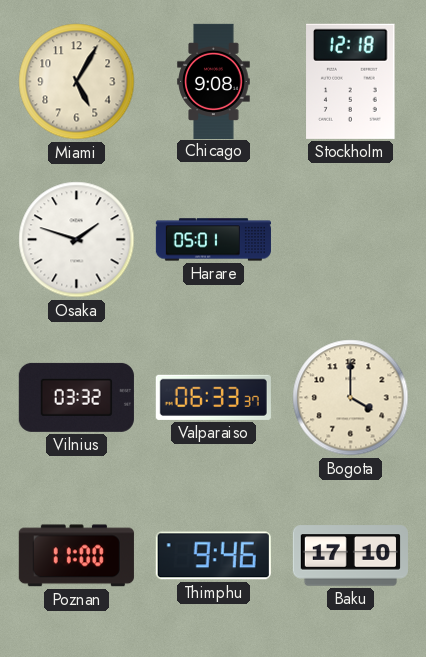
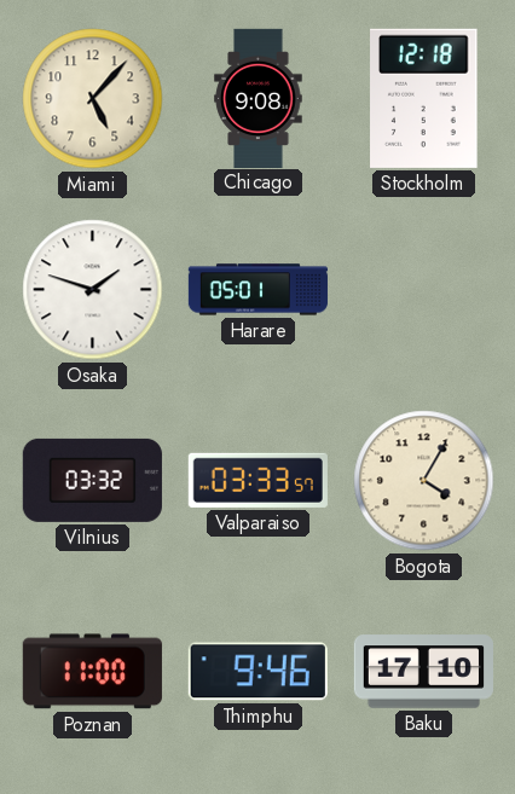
Miami: 5:05 -> 5:07 (93, 99)
Valparaiso: 06:33 -> 03:33 (257, 480)
Bogota: 4:00 -> 4:05 (424, 481)
